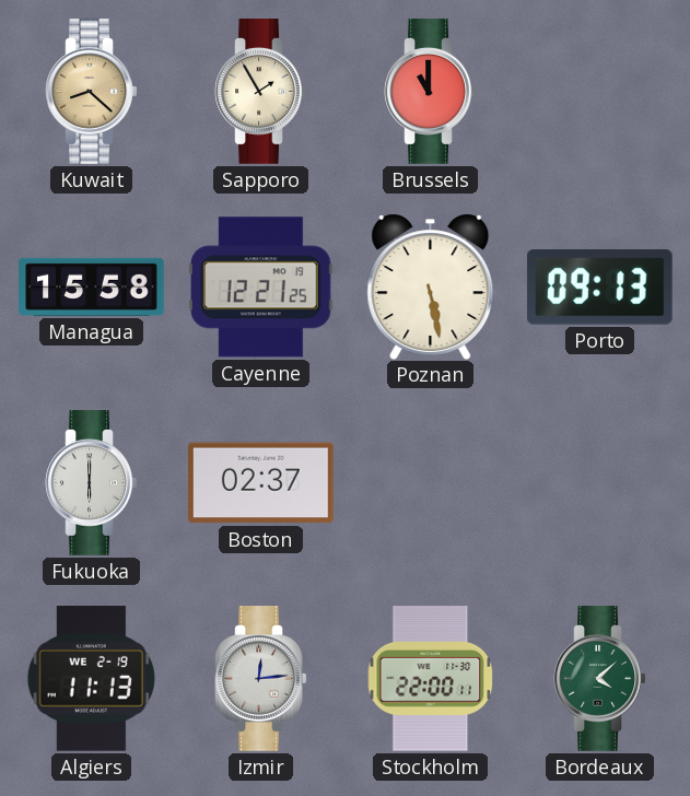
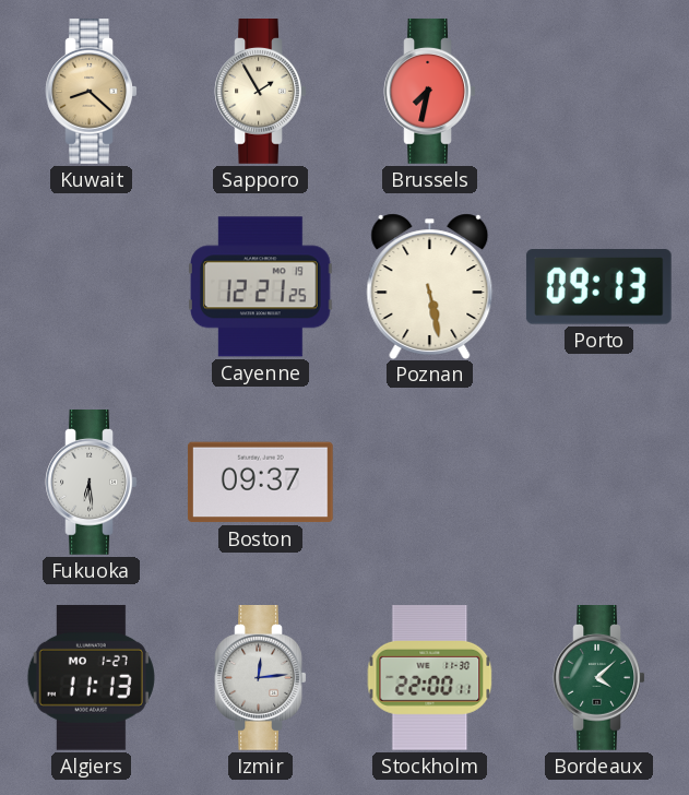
Brussels: 11:00 -> 7:32 (430, 92)
Managua: 15:58 -> none (92, 286)
Fukuoka: 6:00 -> 6:29 (92, 483)
Boston: 02:37 -> 09:37 (260, 483)
Algiers date: WE 2-19 -> MO 1-27 (91, 677)
